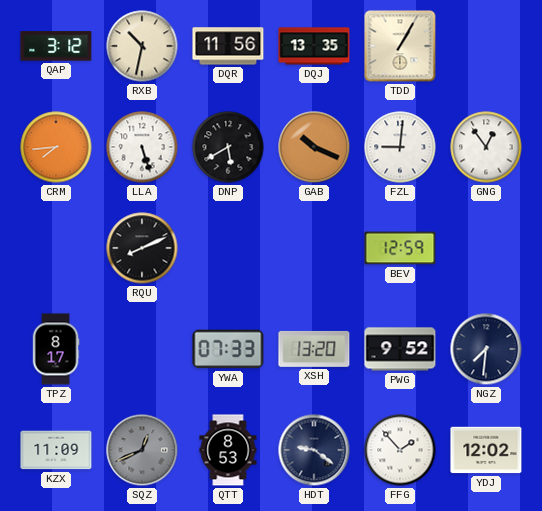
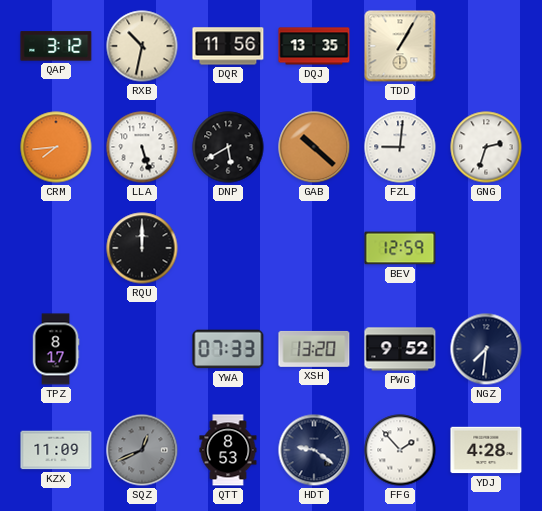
GAB: 10:19 -> 10:22 (314, 147)
GNG: 12:54 -> 2:33 (486, 147)
RQU: 8:11 -> 12:00 (142, 248)
YDJ: 12:02 -> 4:28 (486, 450)
